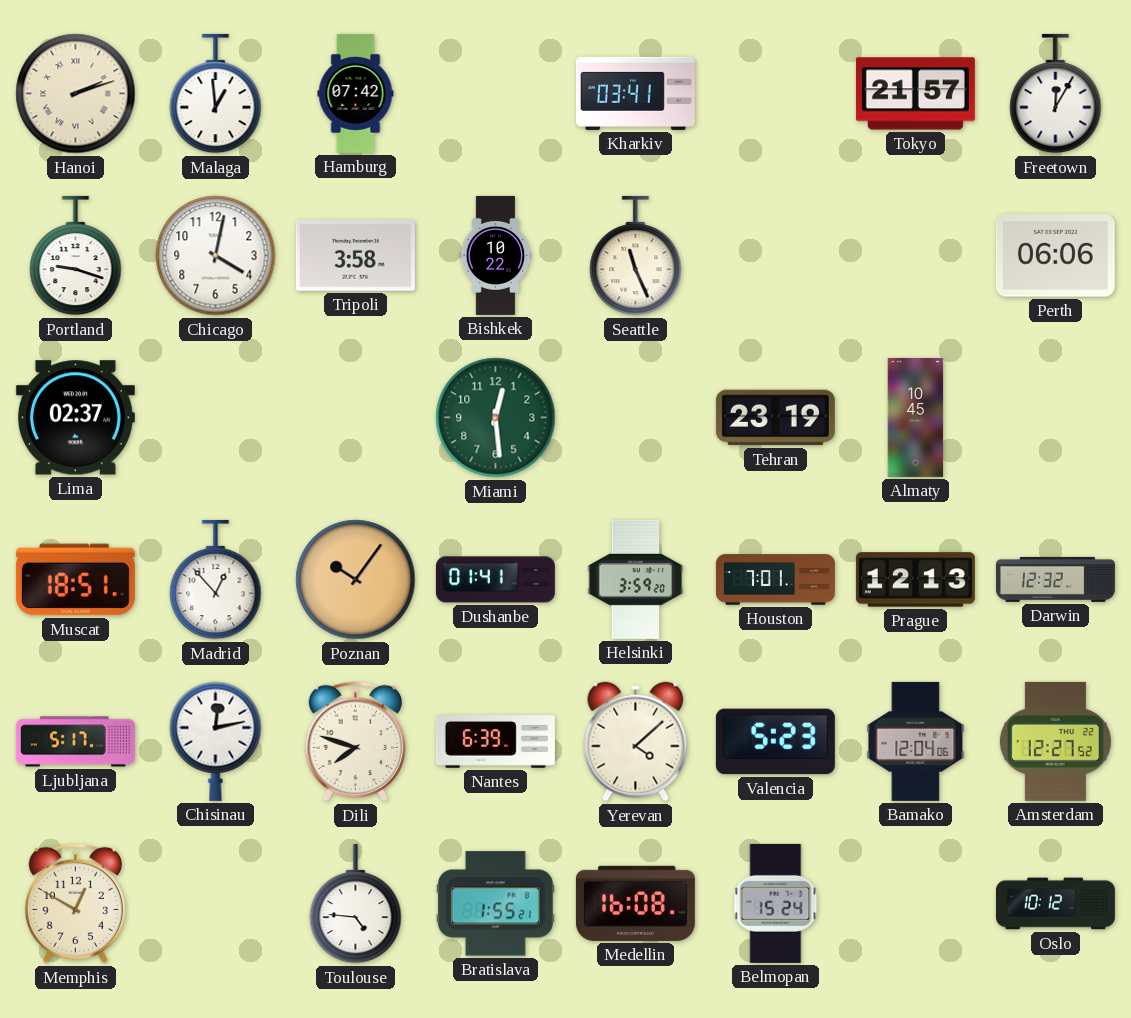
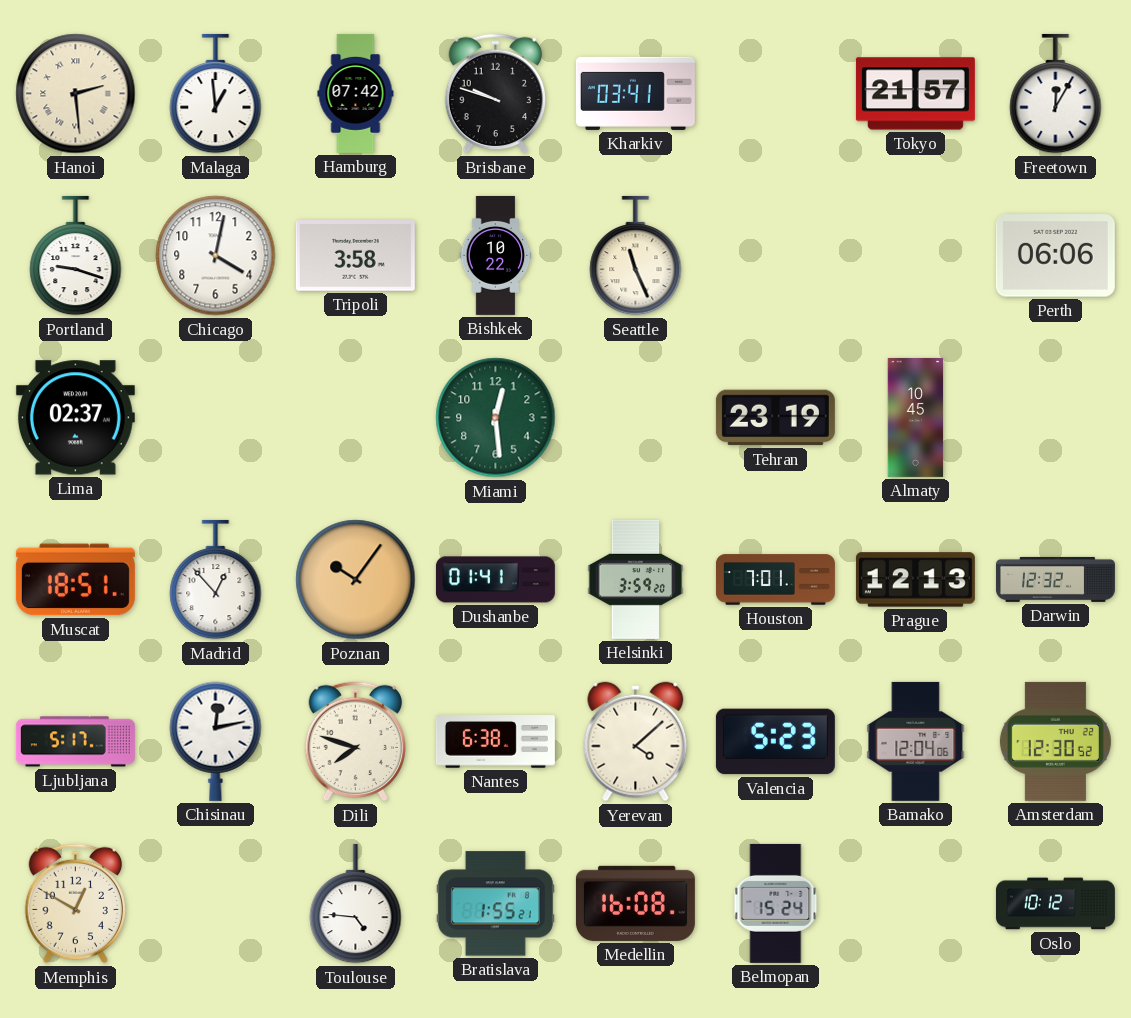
Hanoi: 2:12 -> 2:29 (76, 94)
Brisbane: none -> 9:48 (495, 94)
Nantes: 6:39 -> 6:38 (495, 742)
Amsterdam: 12:27 -> 12:30 (1055, 741)
